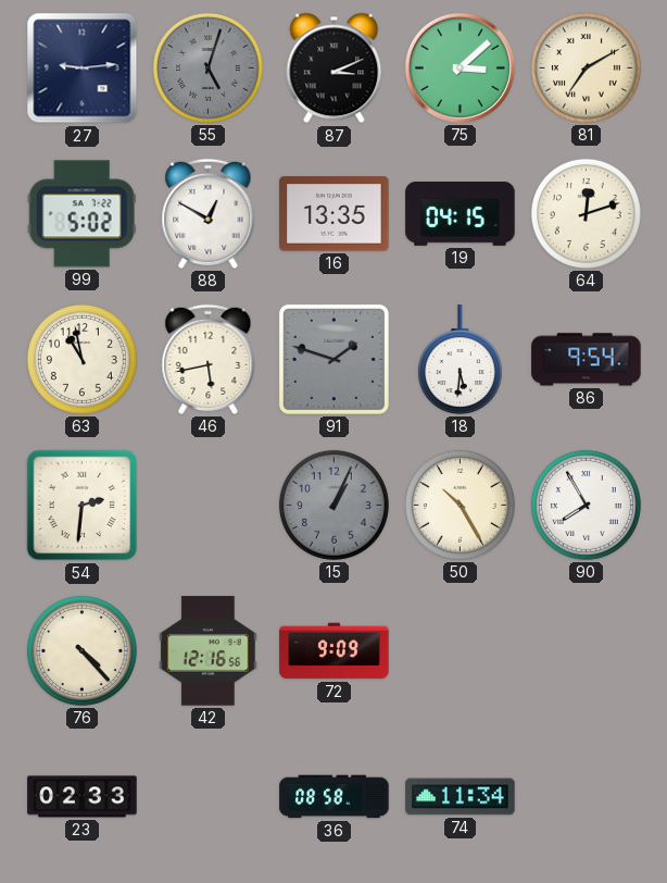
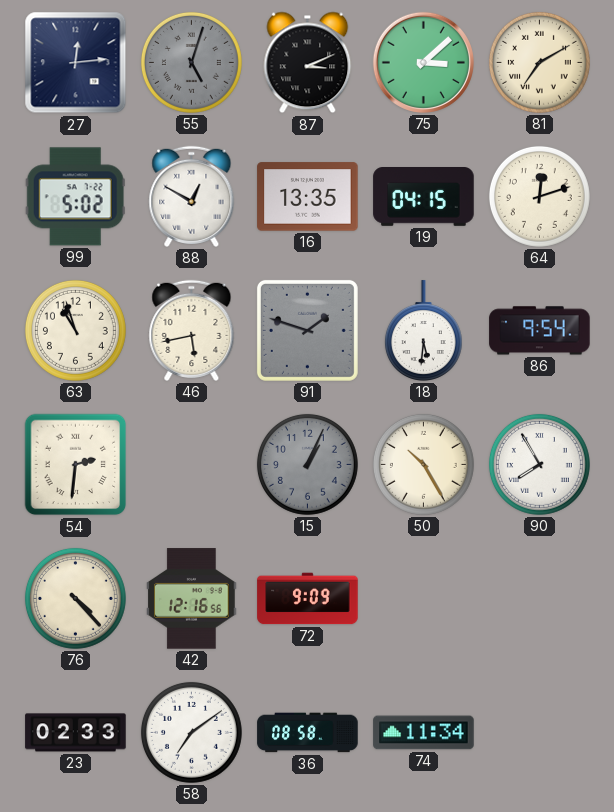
27: 9:14 -> 12:14 (76, 63)
63: 10:58 -> 10:57 (75, 330)
58: none -> 7:09 (191, 732)
